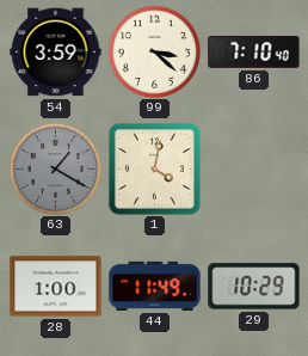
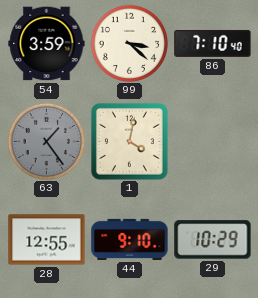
63: 1:20 -> 1:24 (46, 141)
28: 1:00 -> 12:55 (47, 240)
44: 11:49 -> 9:10 (130, 239)
